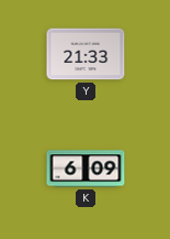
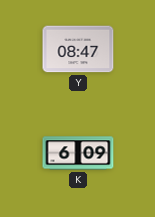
Y: 21:33 -> 08:47 (78, 49)
